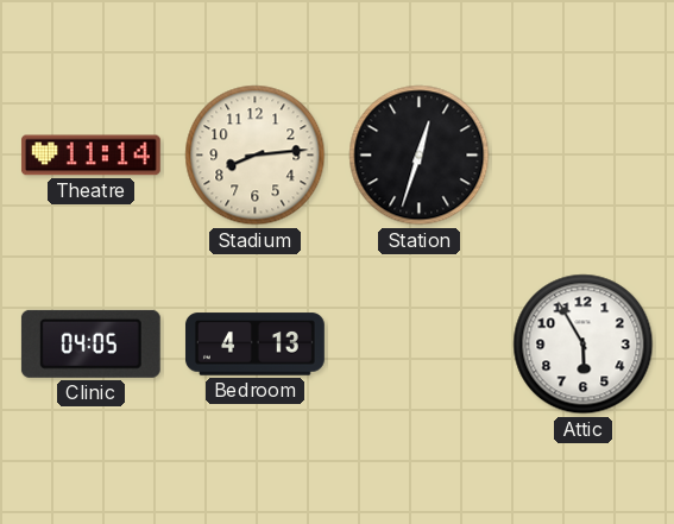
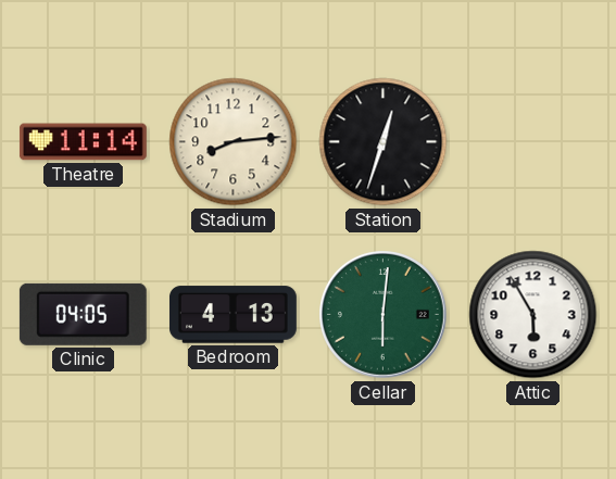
Cellar: none -> 6:01 (384, 315)
